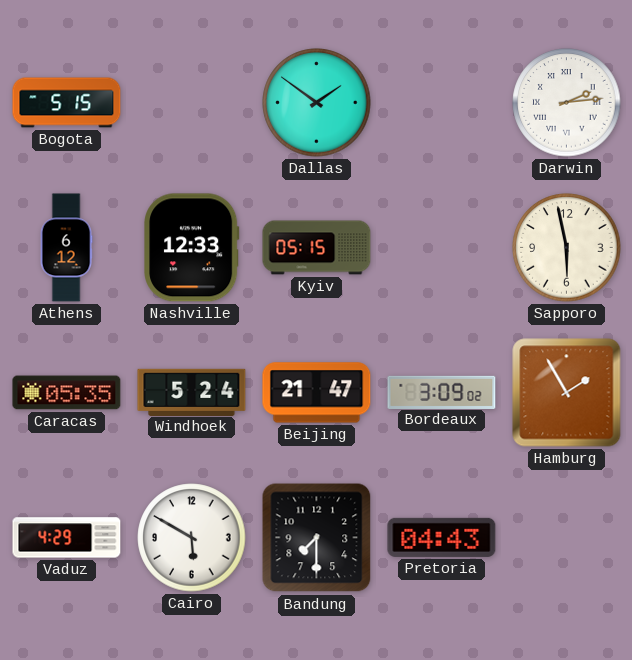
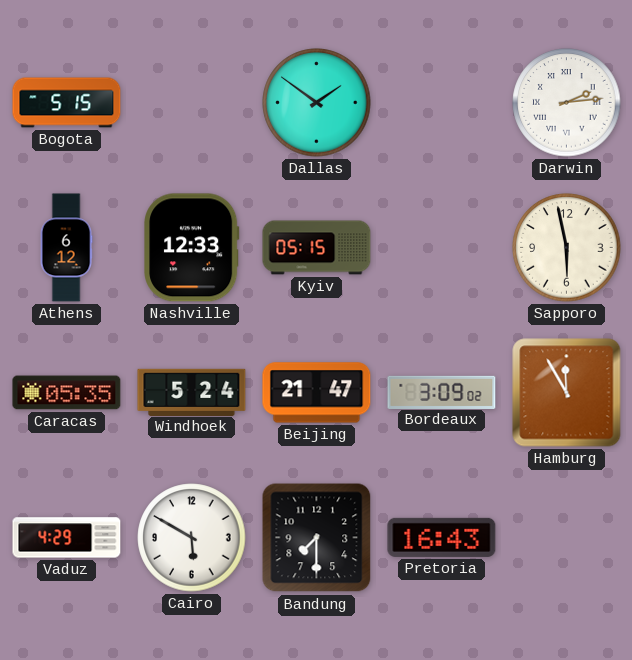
Hamburg: 1:55 -> 11:55 (567, 393)
Pretoria: 04:43 -> 16:43 (442, 537)
